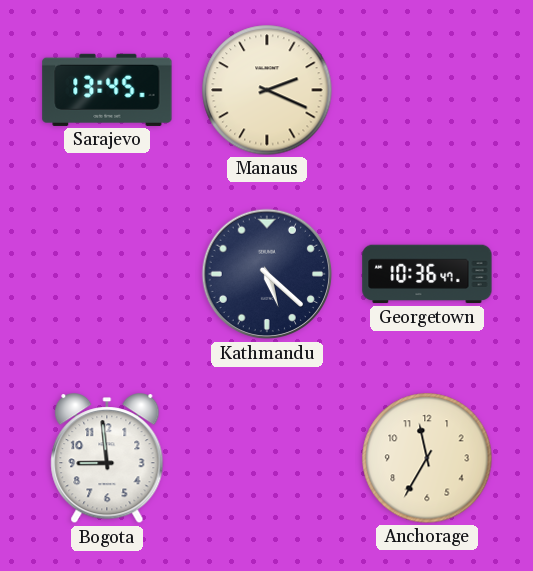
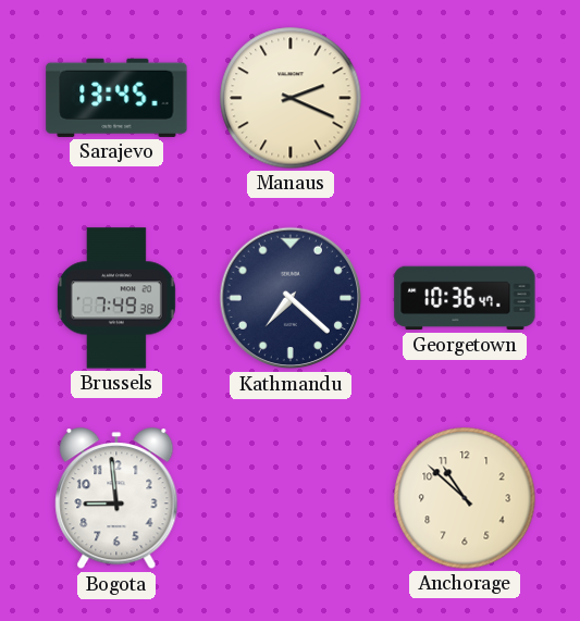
Brussels: none -> 7:49 (116, 298)
Kathmandu: 5:22 -> 7:22 (291, 298)
Anchorage: 11:35 -> 10:52 (465, 498)
